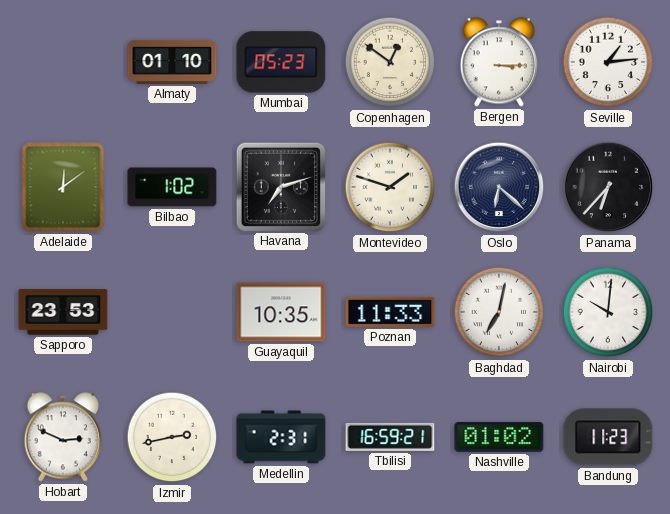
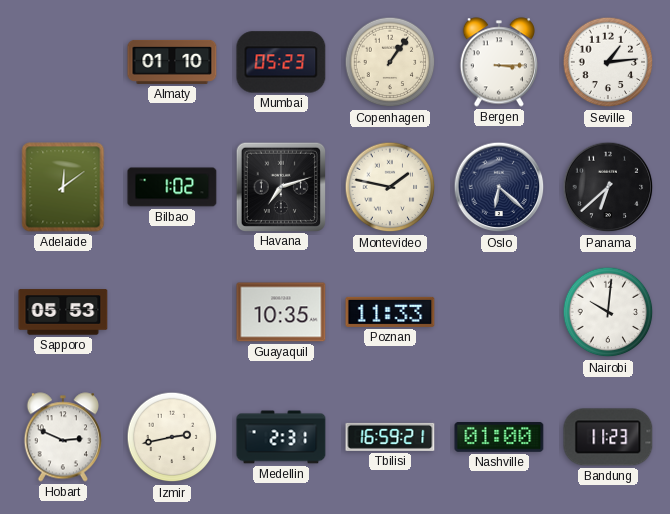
Copenhagen: 12:51 -> 1:06 (390, 62)
Montevideo: 1:48 -> 1:47 (390, 187)
Panama: 6:37 -> 6:38 (608, 187)
Sapporo: 23:53 -> 05:53 (63, 312)
Baghdad: 7:02 -> none (499, 312)
Nashville: 01:02 -> 01:00 (499, 438)
